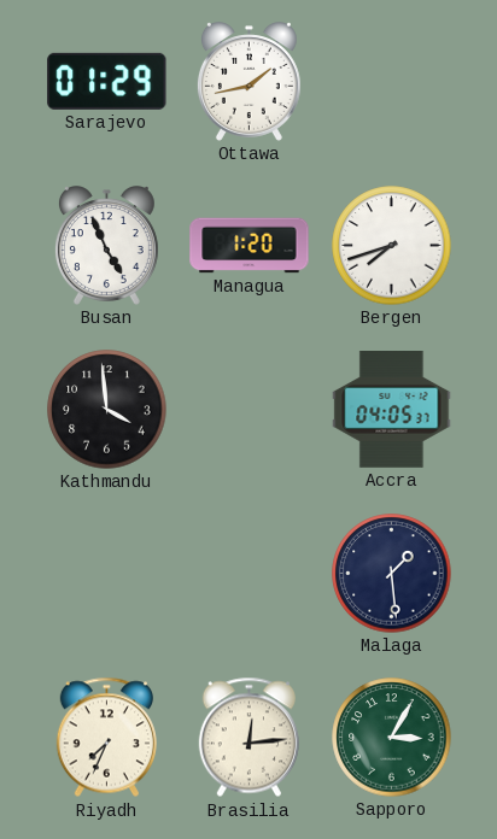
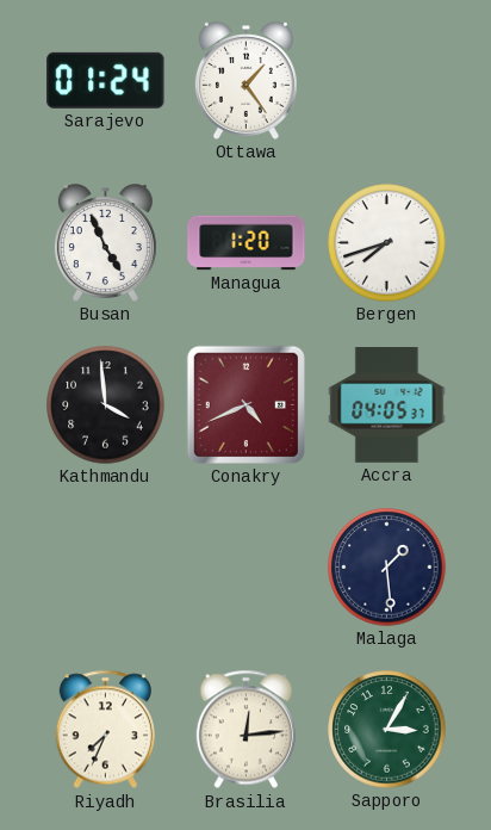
Sarajevo: 01:29 -> 01:24 (106, 80)
Ottawa: 1:43 -> 1:24 (245, 81)
Conakry: none -> 4:41 (245, 404)
